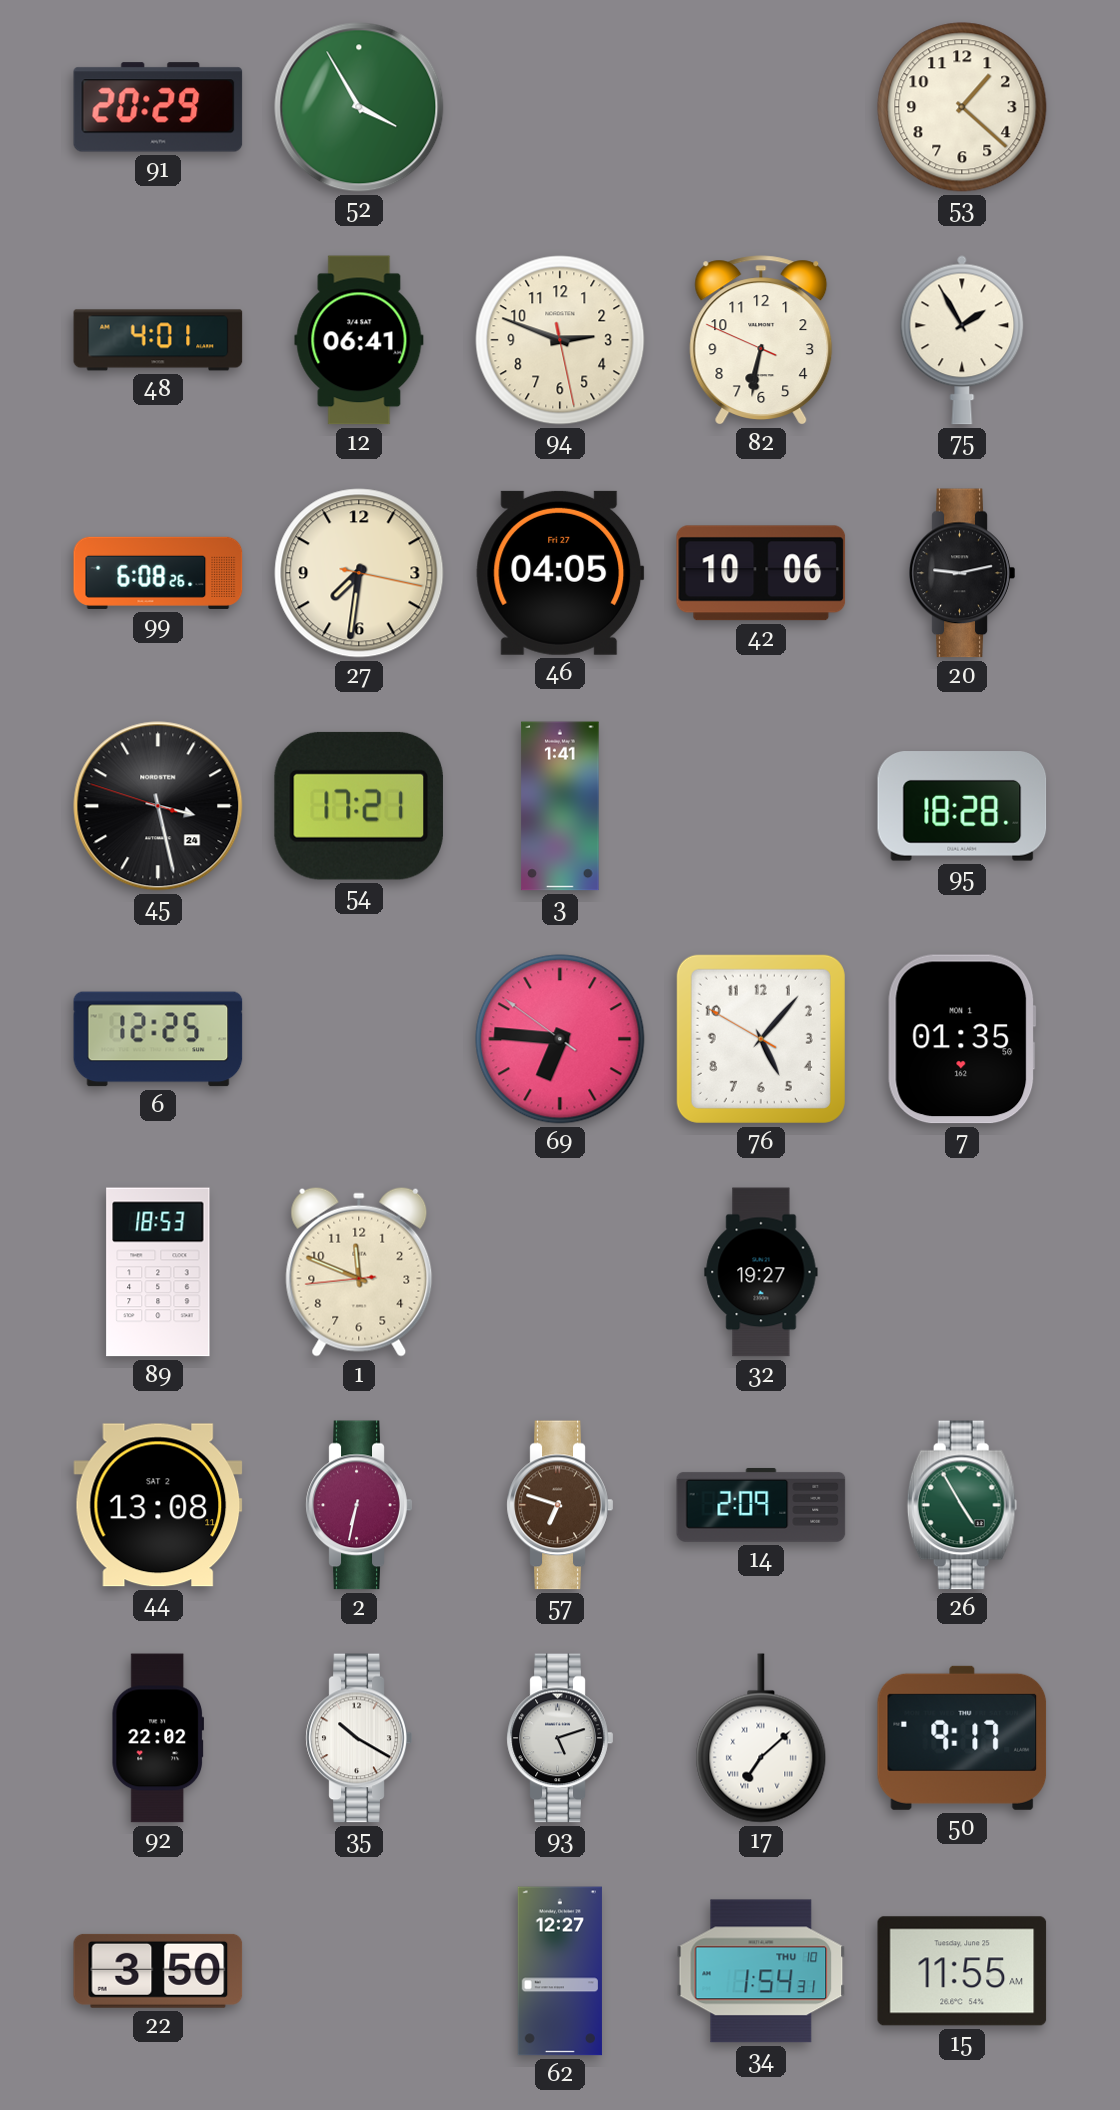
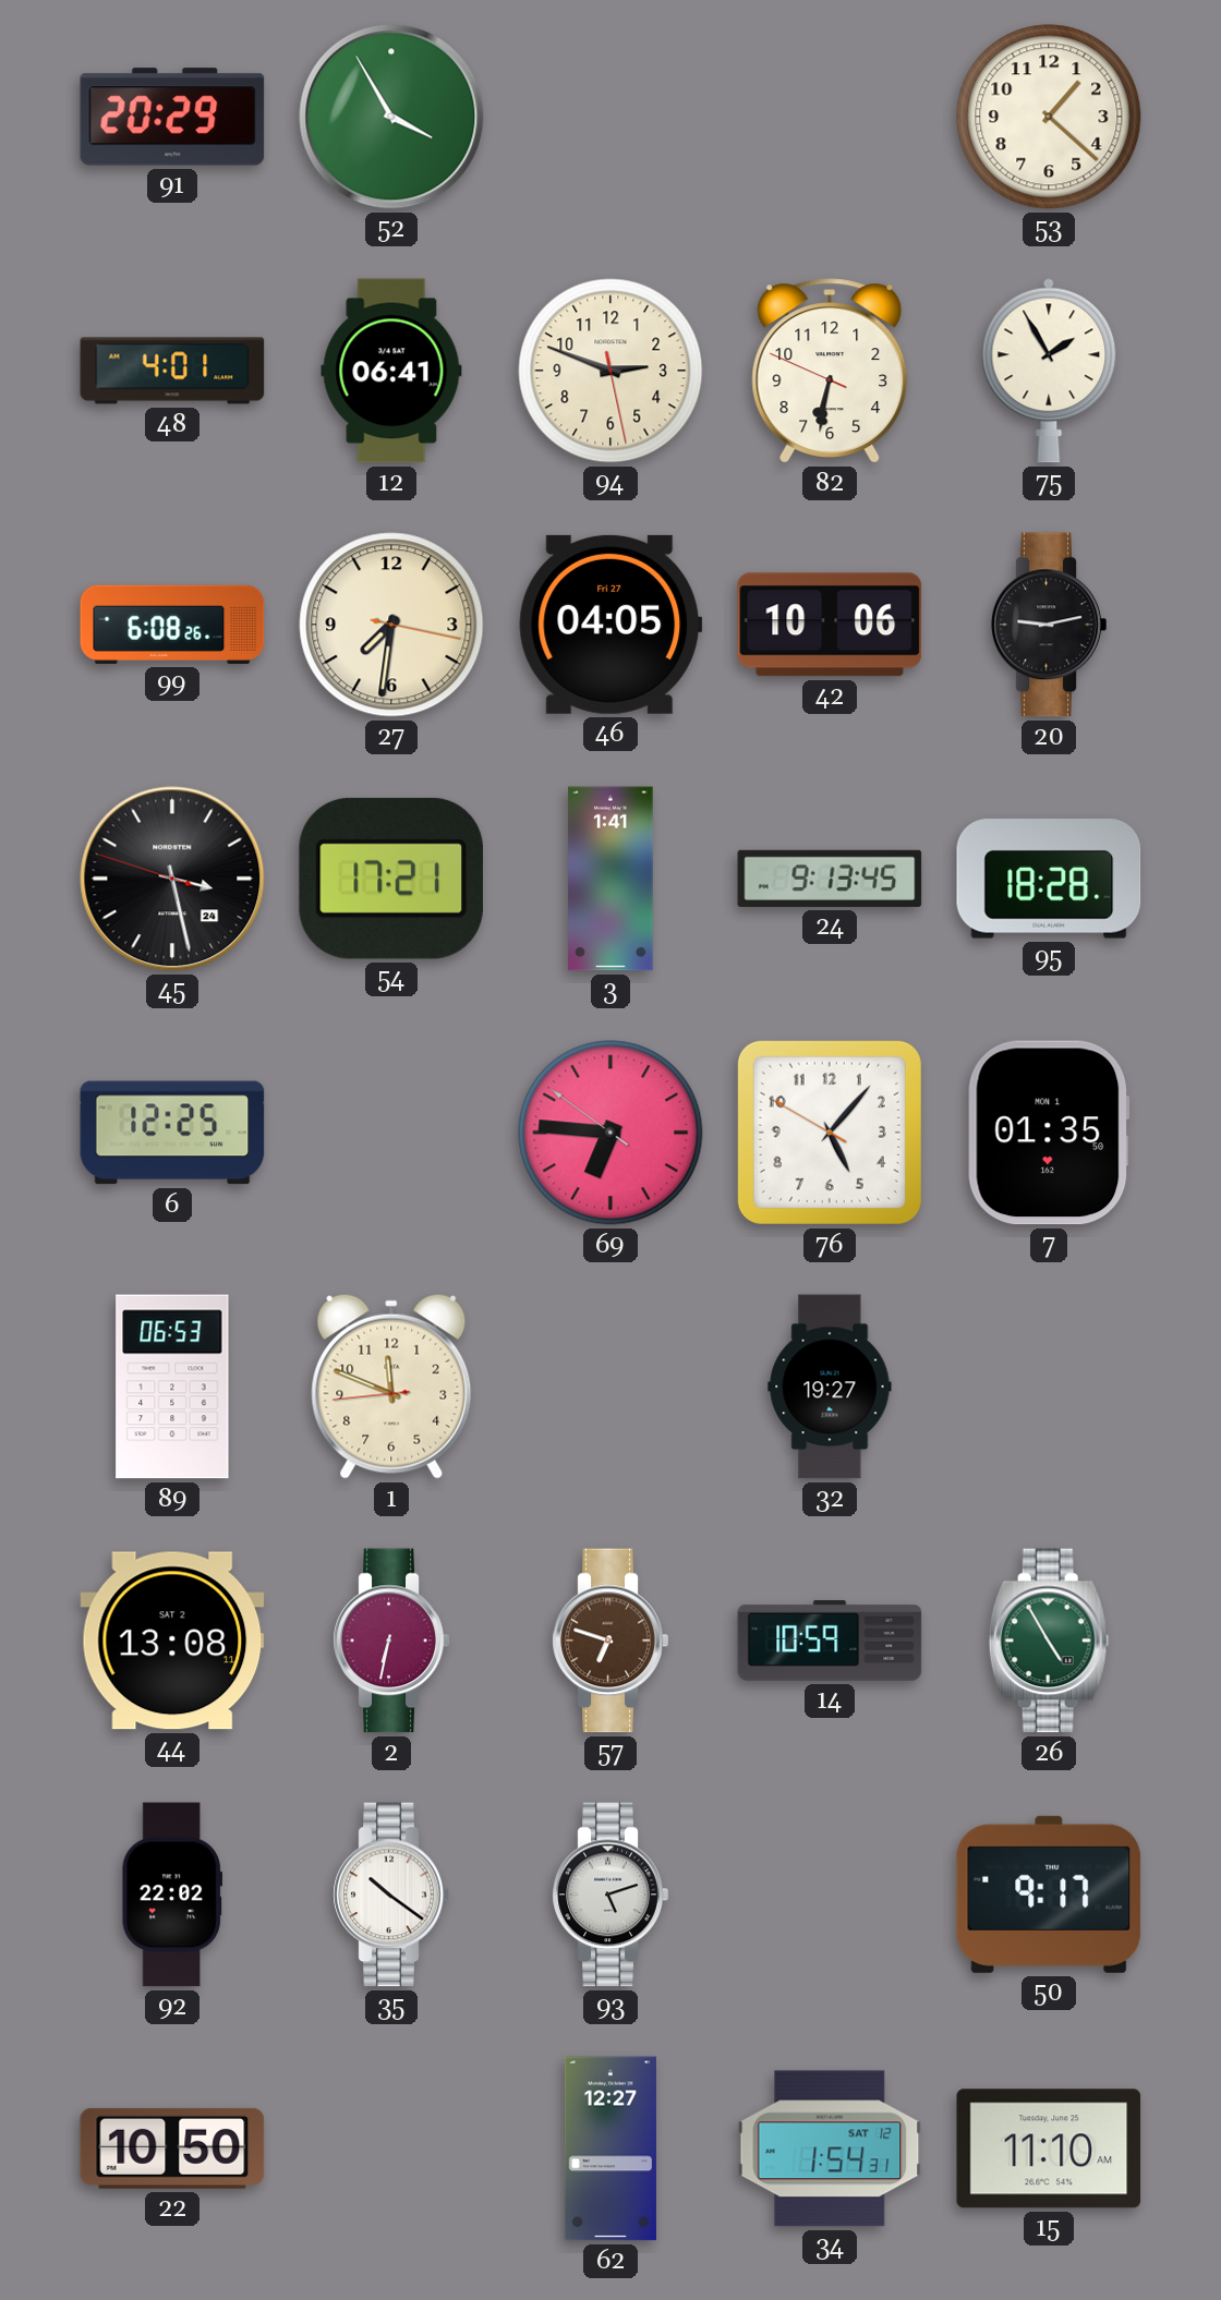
24: none -> 9:13 (830, 879)
89: 18:53 -> 06:53 (172, 1387)
14: 2:09 -> 10:59 (830, 1641)
35: 10:20 -> 10:21 (391, 1895)
17: 7:08 -> none (761, 1738)
22: 3:50 -> 10:50 (172, 2148)
34 date: THU 10 -> SAT 12 (830, 2148)
15: 11:55 -> 11:10 (1049, 2148)
